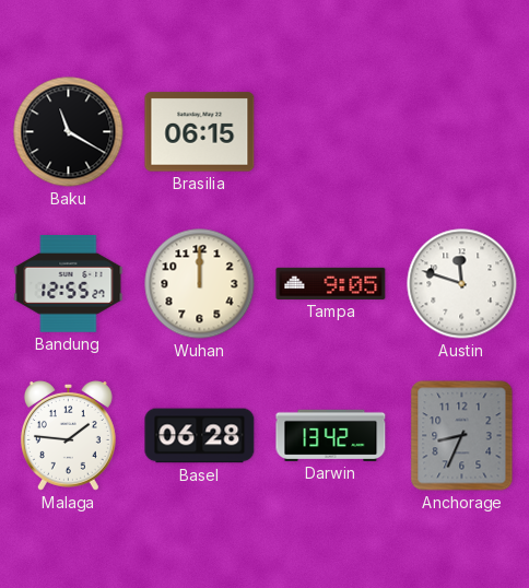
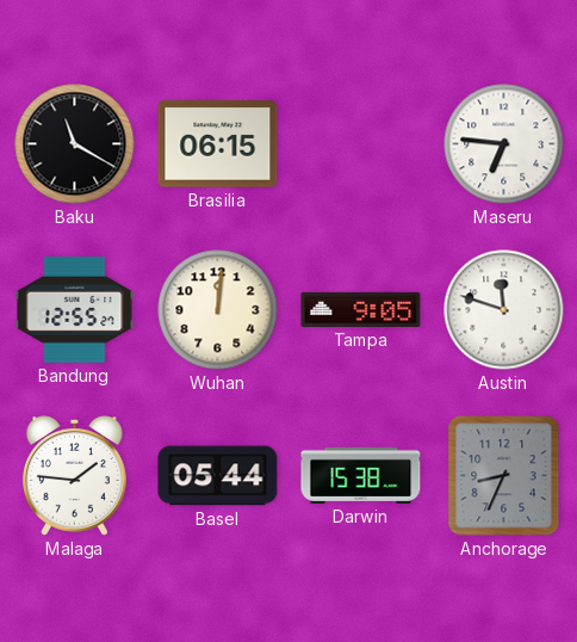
Maseru: none -> 6:46 (504, 144)
Wuhan: 12:00 -> 12:01 (218, 310)
Basel: 06:28 -> 05:44 (218, 476)
Darwin: 13:42 -> 15:38 (361, 475)
